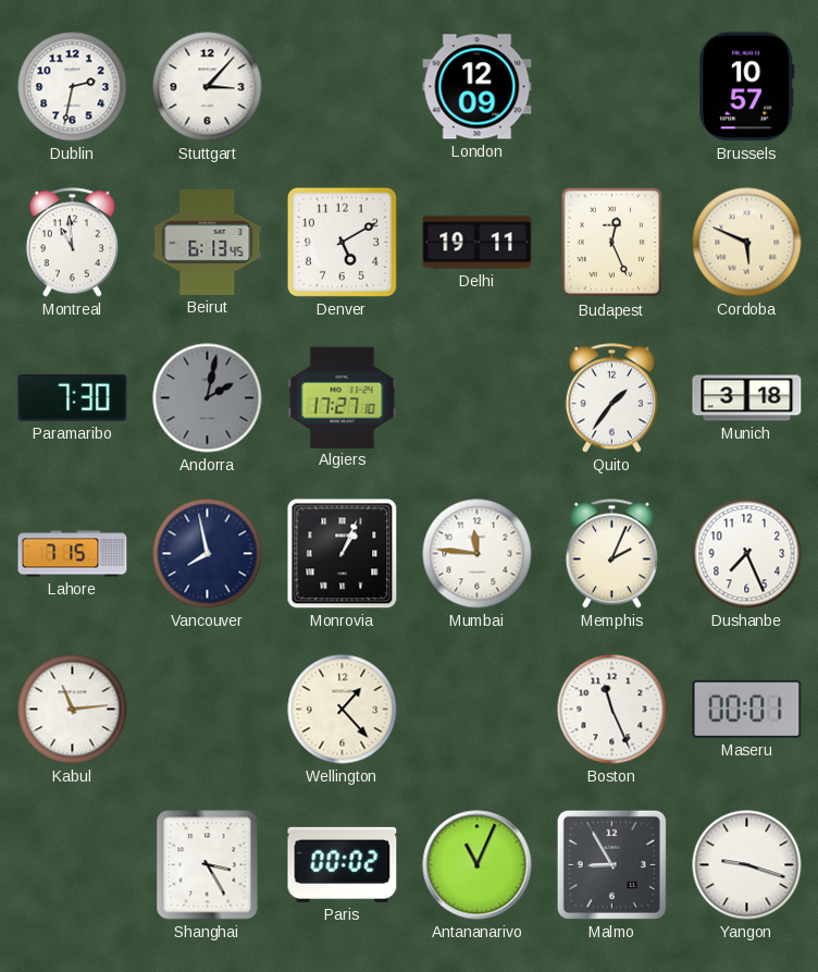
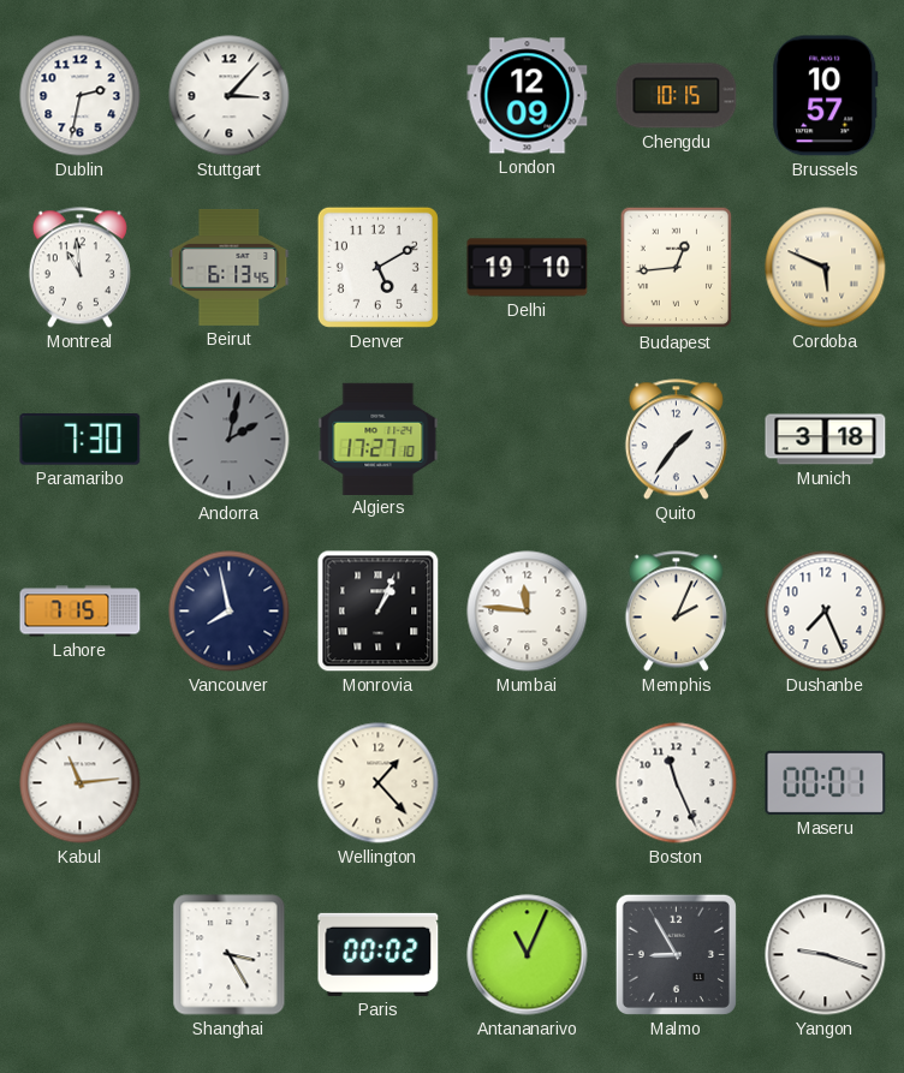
Chengdu: none -> 10:15 (677, 96)
Delhi: 19:11 -> 19:10 (528, 268)
Budapest: 12:26 -> 12:44 (677, 268)
